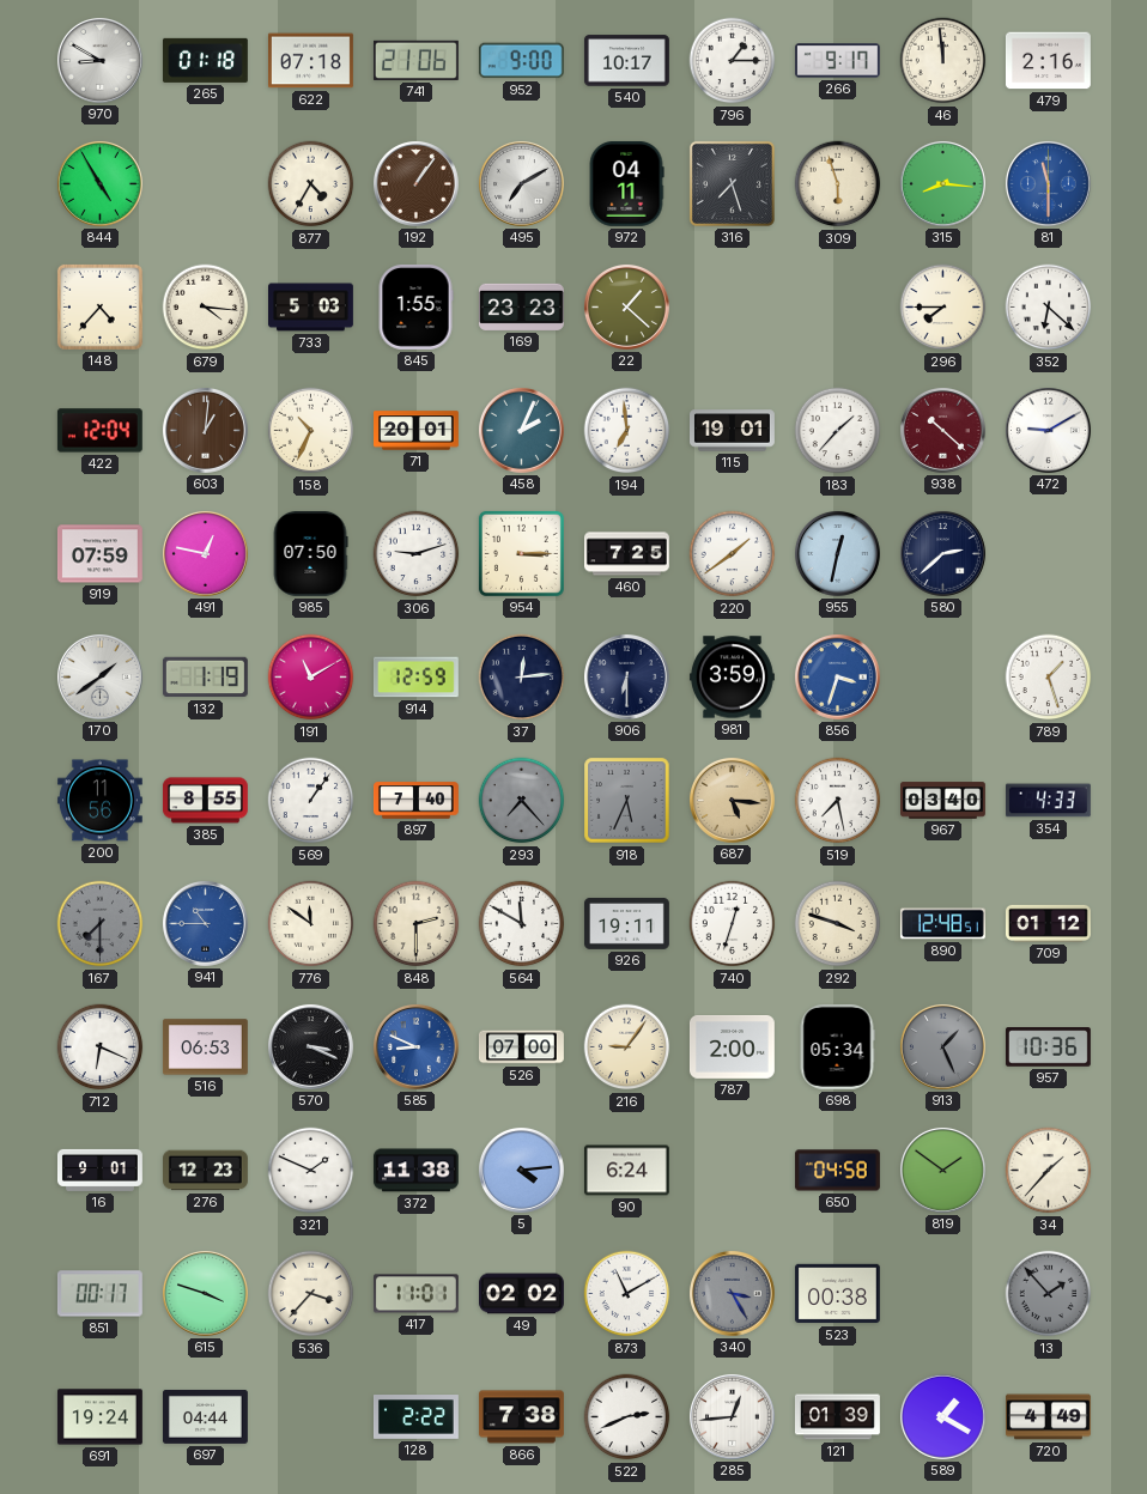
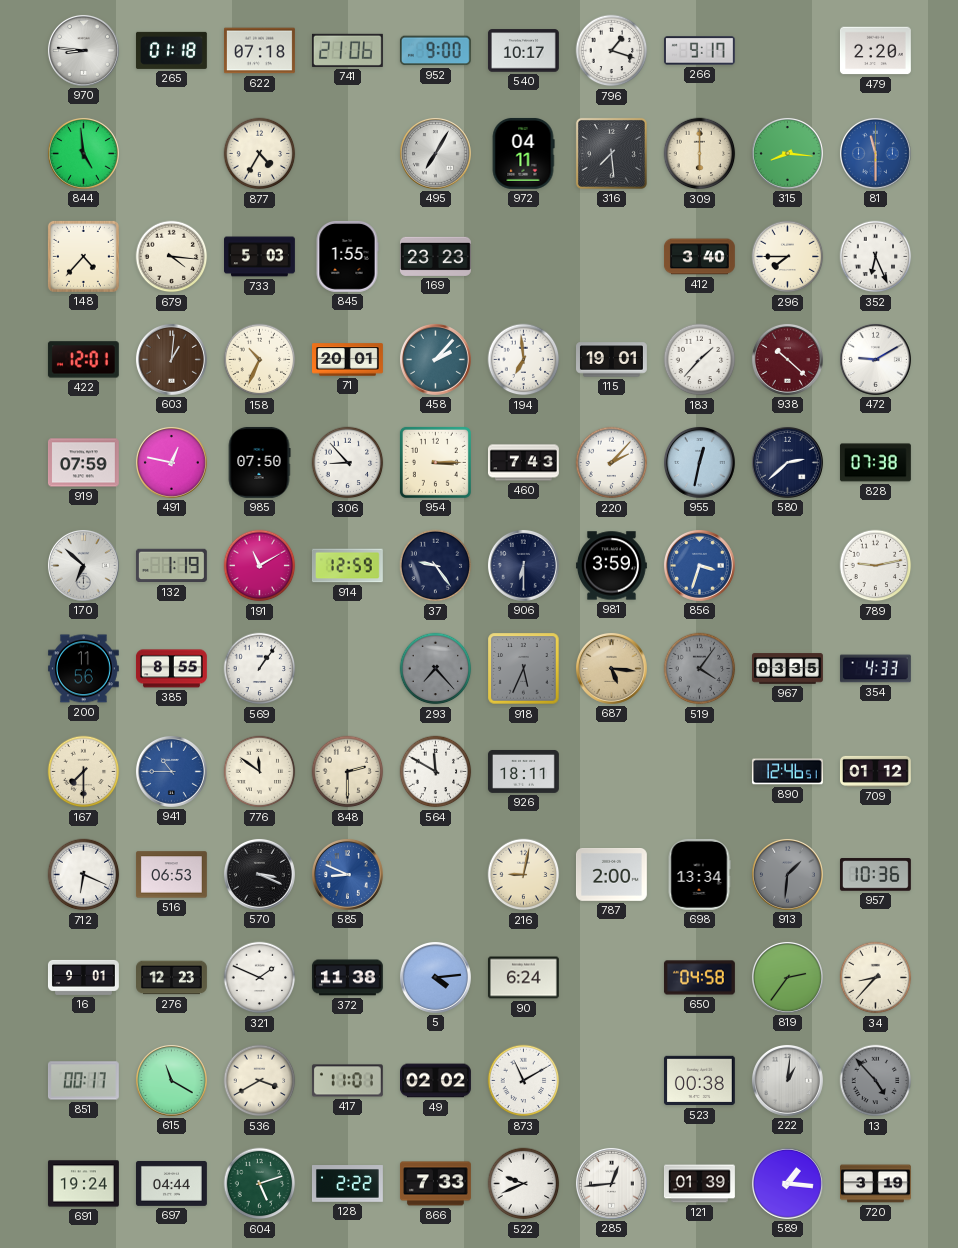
970: 8:50 -> 8:46 (83, 50)
796: 1:15 -> 1:18 (612, 51)
46: 11:59 -> none (943, 61)
479: 2:16 -> 2:20 (875, 51)
844: 4:55 -> 4:59 (83, 153)
192: 1:06 -> none (415, 183)
495: 7:10 -> 7:05 (435, 153)
316: 7:27 -> 7:29 (611, 153)
309: 5:57 -> 6:00 (700, 154)
22: 1:22 -> none (626, 306)
412: none -> 3:40 (699, 257)
352: 6:22 -> 6:26 (876, 257)
422: 12:04 -> 12:01 (83, 360)
458: 2:04 -> 2:07 (435, 359)
306: 9:12 -> 8:53 (348, 463)
460: 7:25 -> 7:43 (524, 463)
220: 1:39 -> 2:07 (612, 463)
828: none -> 07:38 (875, 463)
170: 1:39 -> 6:52 (83, 565)
37: 12:14 -> 9:24 (436, 566)
789: 1:27 -> 9:13 (876, 566)
897: 7:40 -> none (417, 801)
519: 7:28 -> 4:06 (700, 669)
519 dial: white -> grey (700, 669)
967: 03:40 -> 03:35 (788, 669)
167 dial: grey -> cream (84, 772)
926: 19:11 -> 18:11 (524, 771)
740: 12:33 -> none (733, 924)
292: 3:48 -> none (838, 924)
890: 12:48 -> 12:46 (787, 772)
526: 07:00 -> none (522, 1047)
216: 9:06 -> 9:02 (524, 875)
698: 05:34 -> 13:34 (699, 874)
913: 1:26 -> 1:31 (787, 874)
819: 1:51 -> 2:36 (787, 977)
34: 1:37 -> 8:37 (876, 978)
615: 3:48 -> 11:20 (171, 1080)
536: 3:37 -> 3:40 (260, 1081)
340: 3:25 -> none (732, 1293)
222: none -> 1:01 (787, 1080)
13: 1:53 -> 4:53 (876, 1081)
604: none -> 5:12 (260, 1184)
866: 7:38 -> 7:33 (435, 1184)
522: 2:41 -> 9:41 (524, 1184)
589: 1:20 -> 1:16 (787, 1183)
720: 4:49 -> 3:19 (876, 1184)
